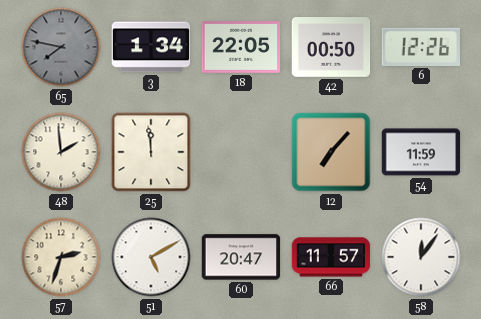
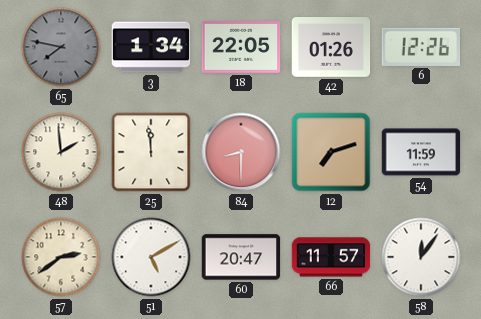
42: 00:50 -> 01:26 (331, 48)
84: none -> 8:30 (241, 152)
12: 7:07 -> 7:12 (331, 152)
57: 2:33 -> 2:39 (61, 257)
